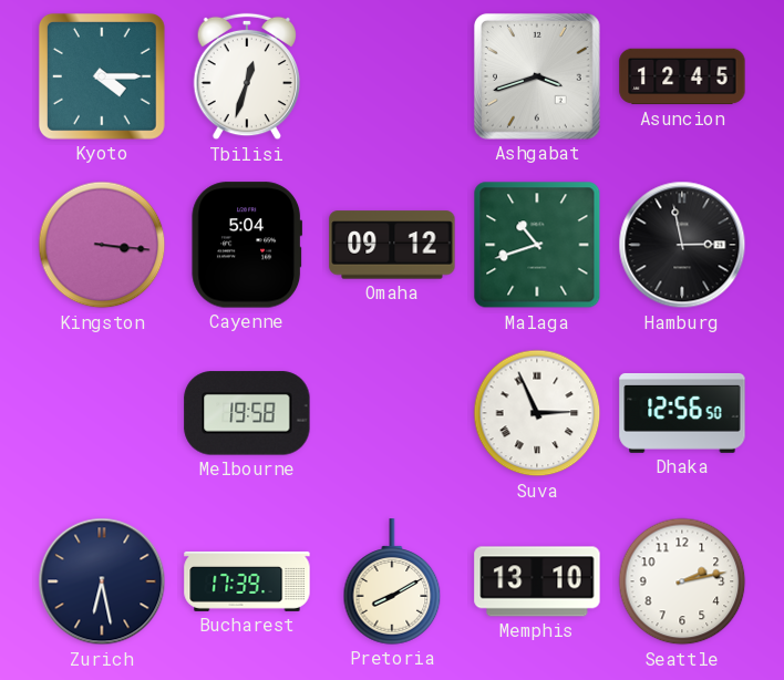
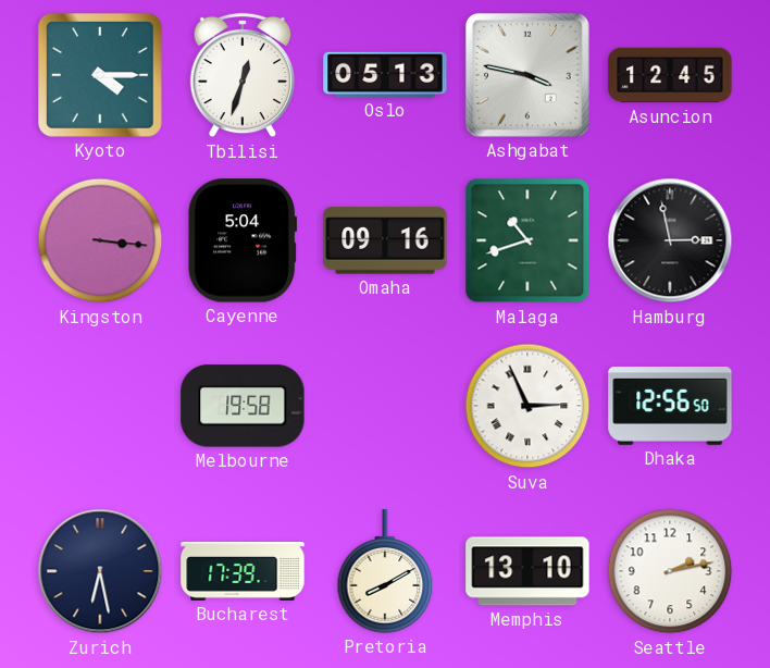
Oslo: none -> 05:13 (385, 74)
Ashgabat: 3:42 -> 3:47 (527, 75)
Omaha: 09:12 -> 09:16 (385, 240)
